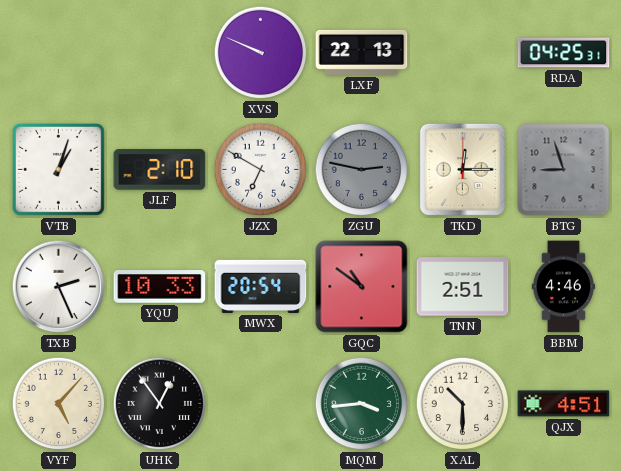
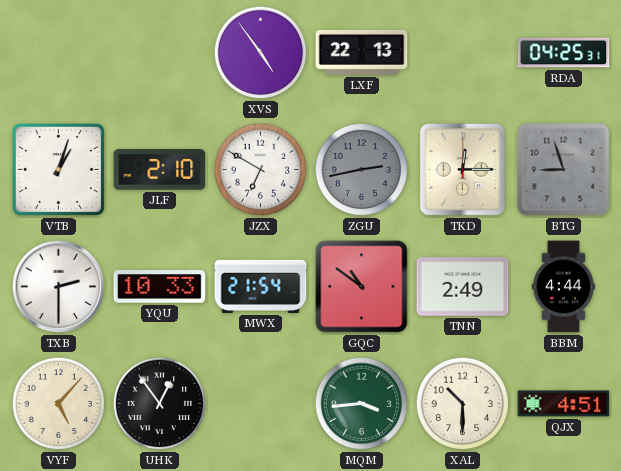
XVS: 9:49 -> 4:54 (261, 53)
ZGU: 2:47 -> 2:43 (362, 170)
TXB: 2:26 -> 2:30 (59, 287)
MWX: 20:54 -> 21:54 (261, 286)
TNN: 2:51 -> 2:49 (463, 287)
BBM: 4:46 -> 4:44 (564, 287)
